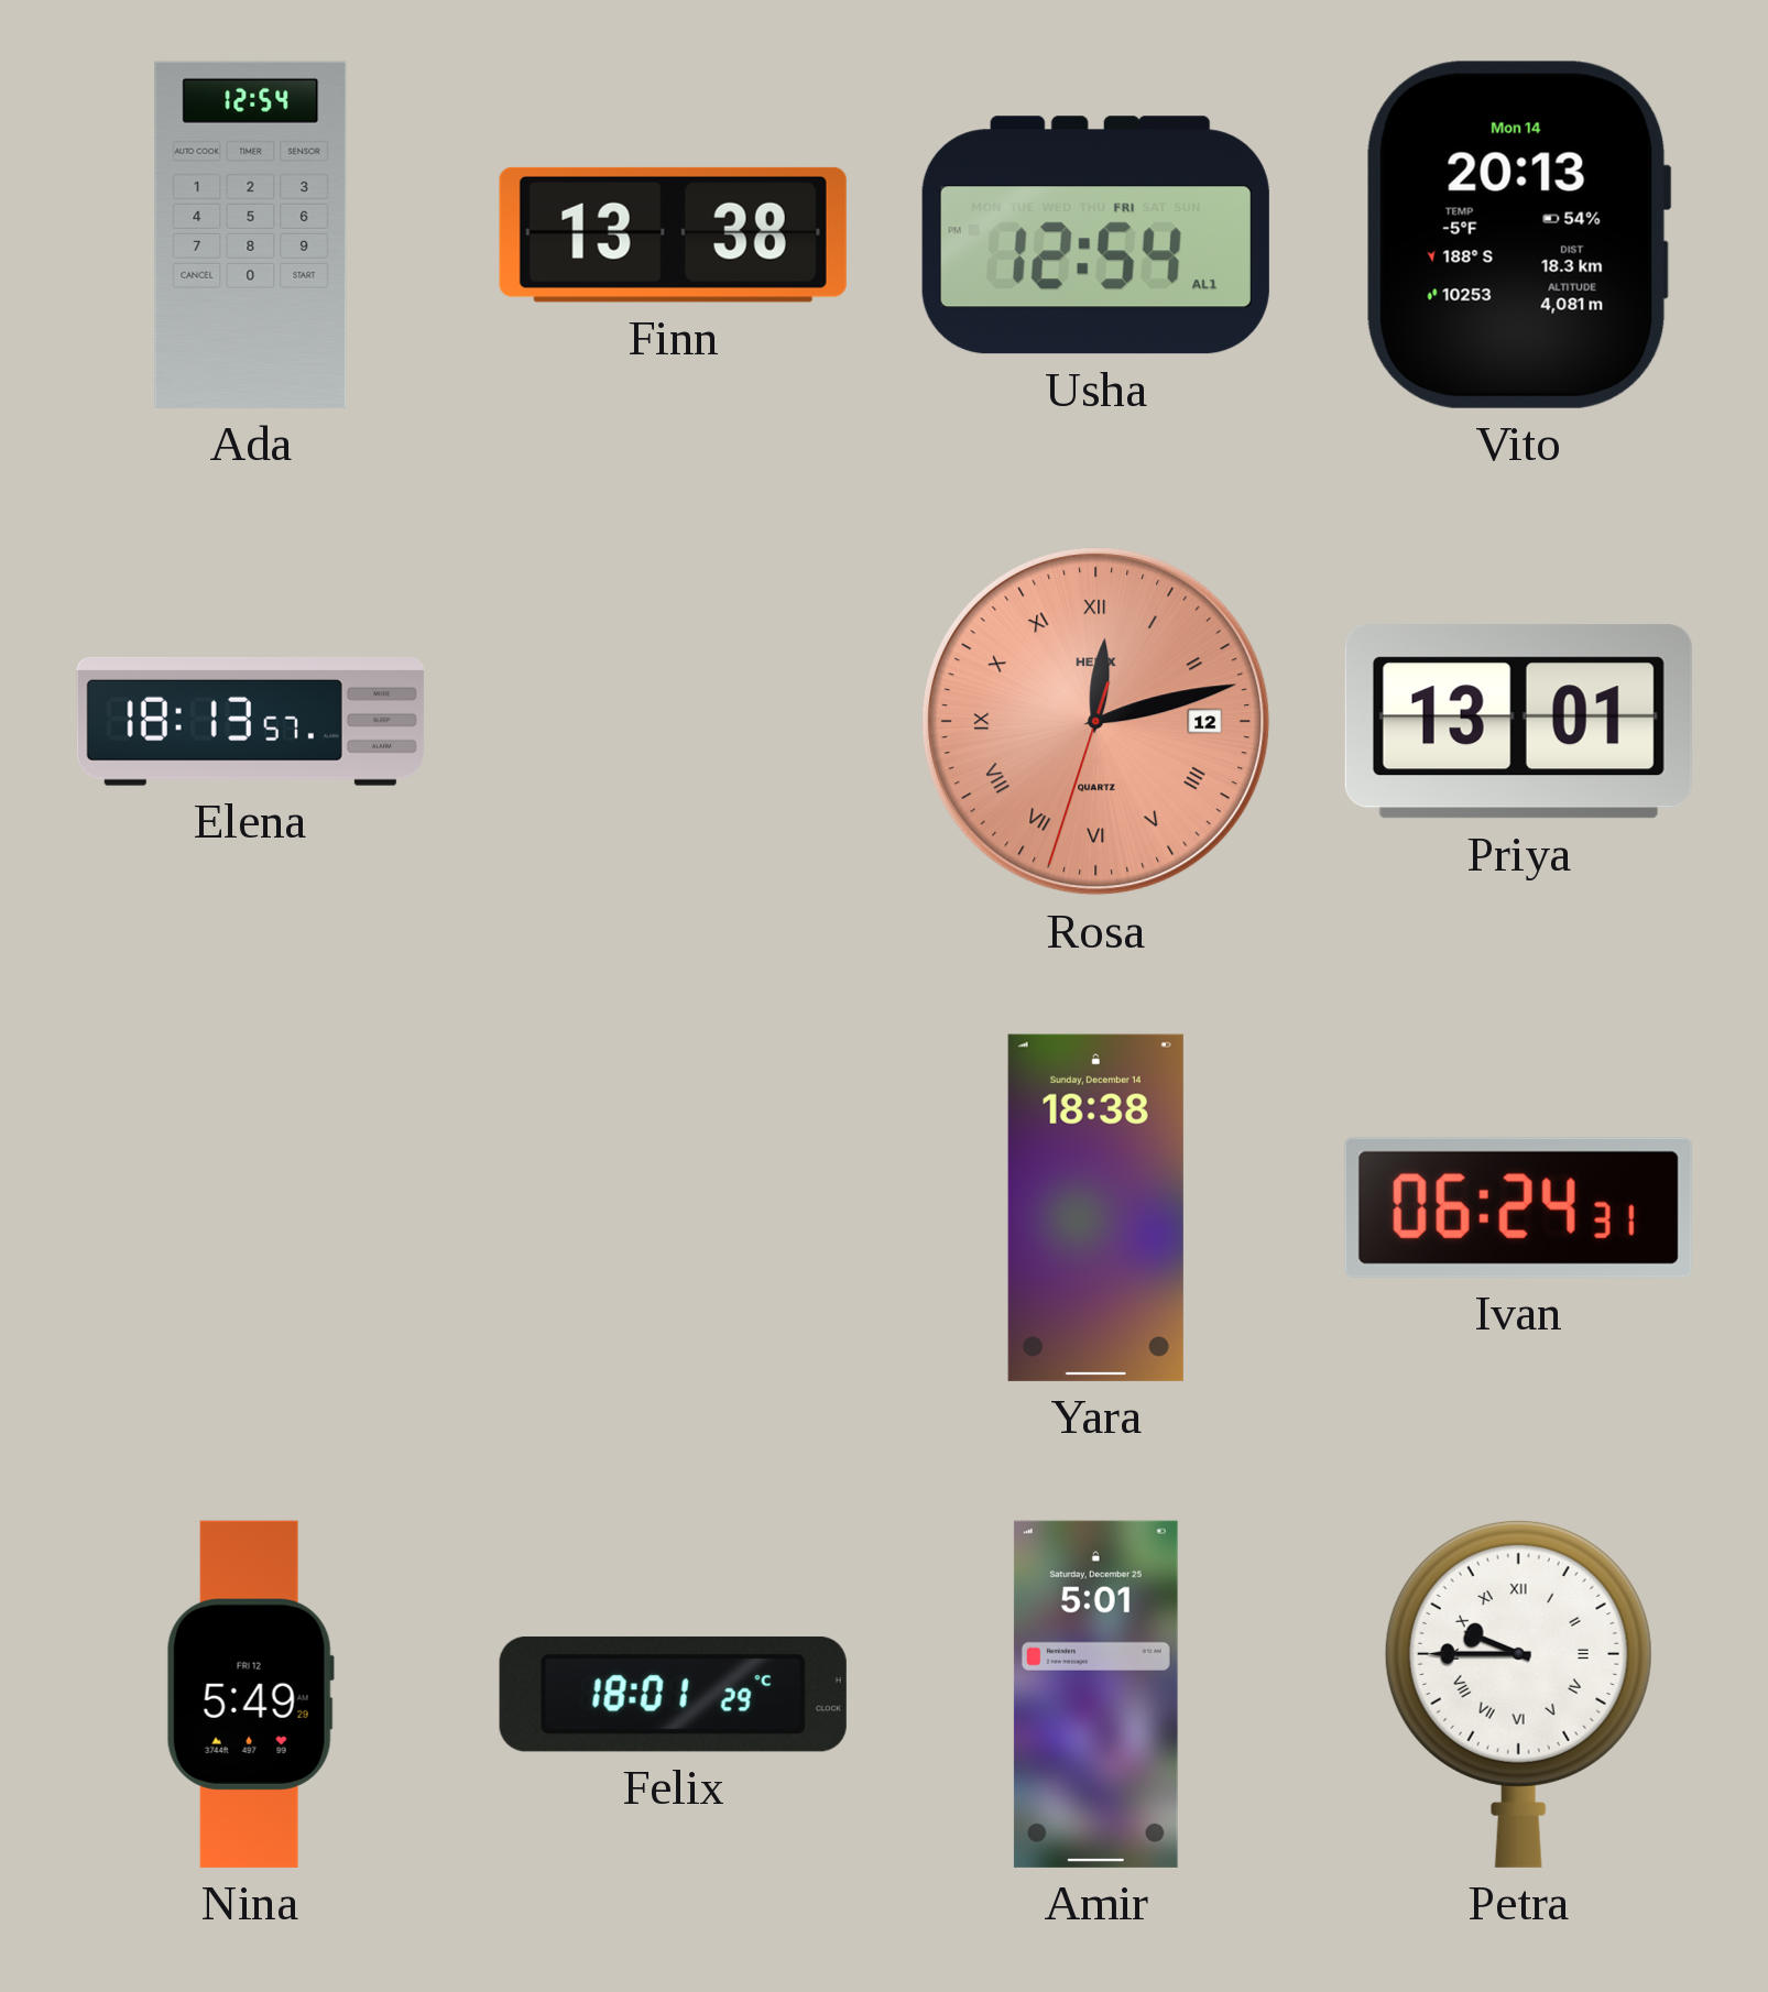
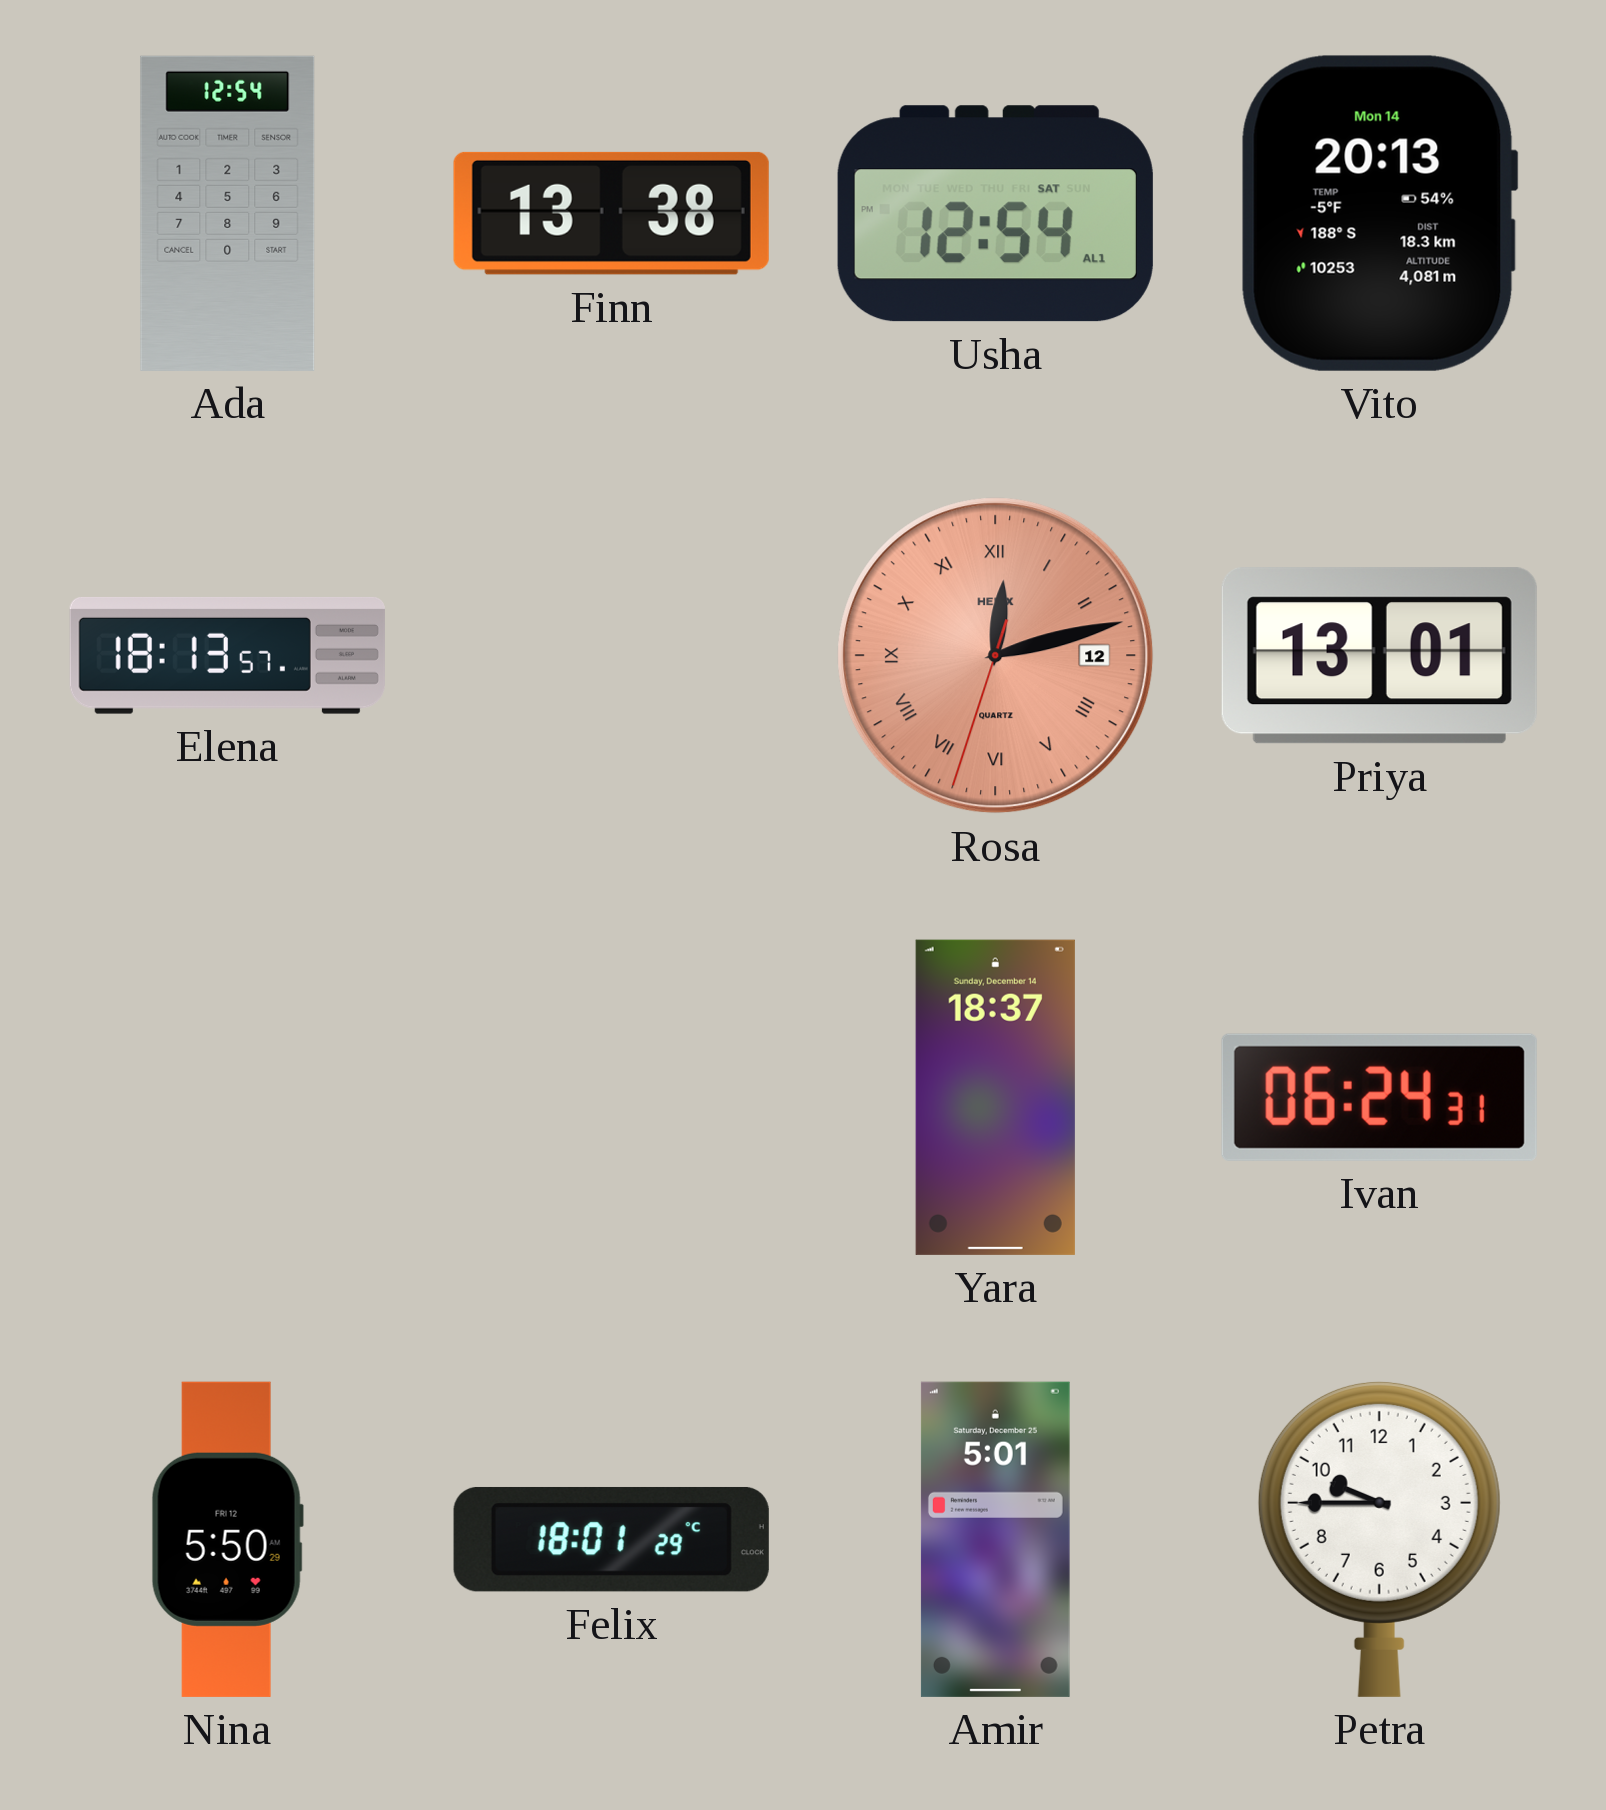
Usha date: FRI -> SAT (995, 214)
Yara: 18:38 -> 18:37 (995, 1097)
Nina: 5:49 -> 5:50 (227, 1539)
Petra numerals: Roman -> Arabic (1379, 1539)
